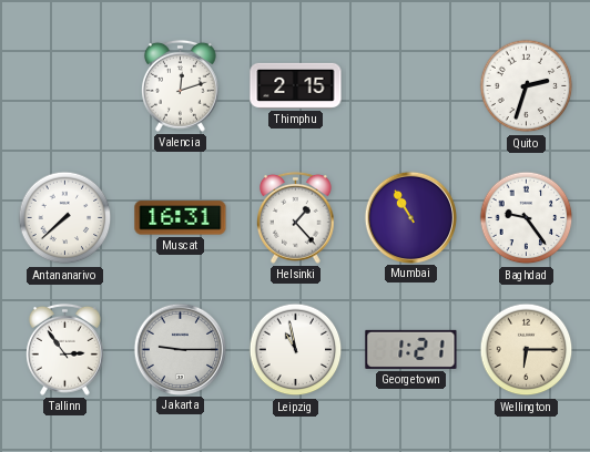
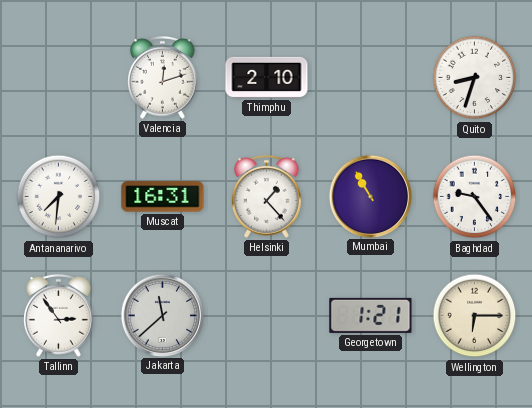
Thimphu: 2:15 -> 2:10 (267, 77)
Quito: 2:33 -> 8:33 (475, 78)
Antananarivo: 7:38 -> 7:31 (59, 197)
Jakarta: 9:15 -> 11:38 (162, 315)
Leipzig: 10:58 -> none (296, 350)
